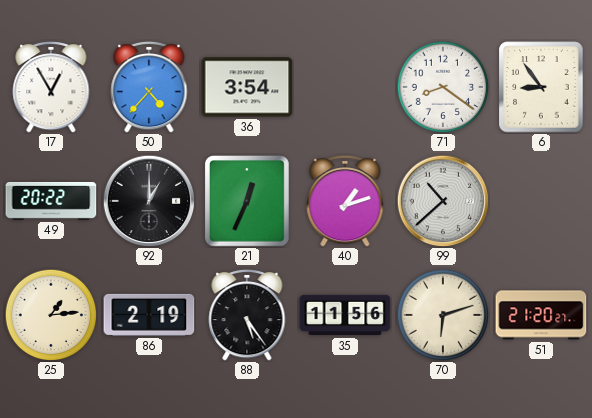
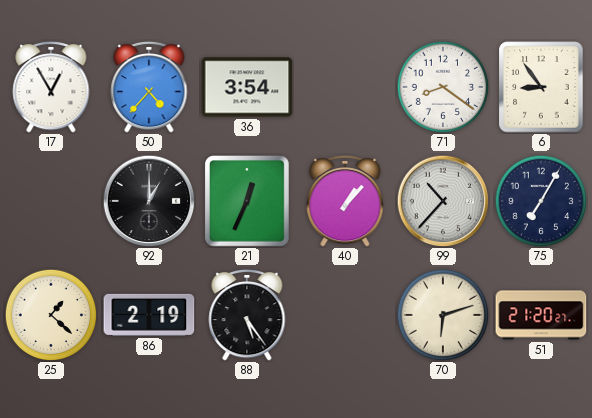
49: 20:22 -> none (51, 201)
40: 1:12 -> 1:07 (345, 201)
99: 10:38 -> 10:37 (443, 201)
75: none -> 7:05 (541, 201)
25: 1:14 -> 1:22 (51, 315)
35: 11:56 -> none (345, 315)
